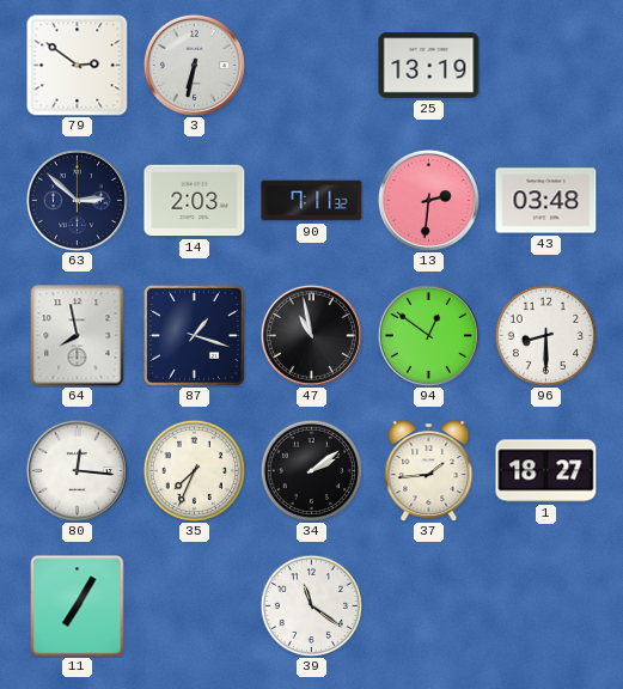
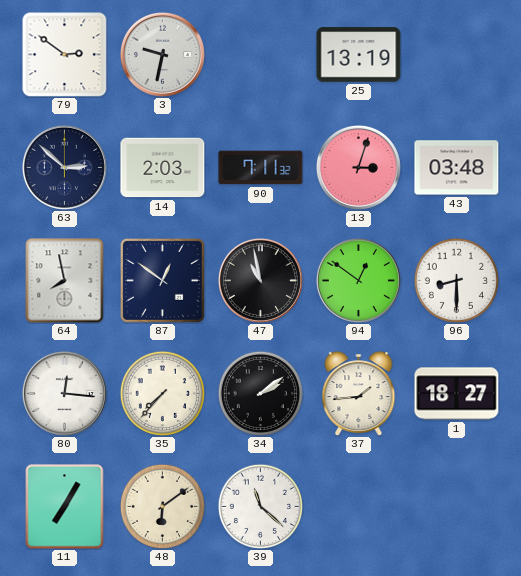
3: 6:32 -> 9:32 (162, 54)
13: 2:31 -> 3:03 (358, 167)
87: 1:18 -> 12:51 (162, 280)
35: 7:34 -> 7:37 (162, 393)
48: none -> 6:09 (162, 506)
39: 11:21 -> 11:22 (260, 506)
